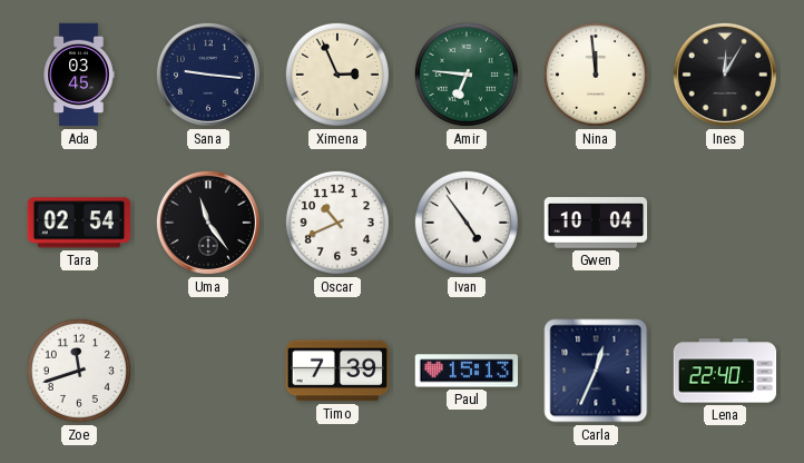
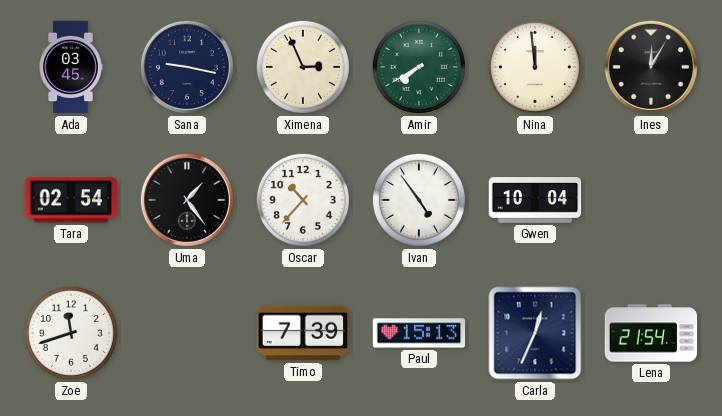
Sana: 9:16 -> 9:17 (187, 67)
Amir: 6:46 -> 7:40 (419, 67)
Uma: 11:24 -> 1:24 (187, 200)
Oscar: 10:41 -> 10:37 (303, 200)
Lena: 22:40 -> 21:54 (651, 333)
